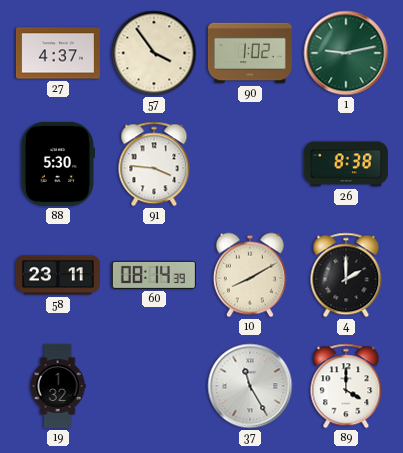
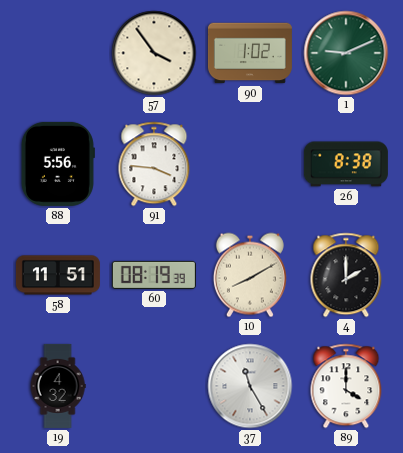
27: 4:37 -> none (58, 53)
1: 9:13 -> 9:11 (346, 53)
88: 5:30 -> 5:56 (57, 164)
58: 23:11 -> 11:51 (58, 275)
60: 08:14 -> 08:19 (154, 275)
19: 1:32 -> 4:32 (58, 386)
